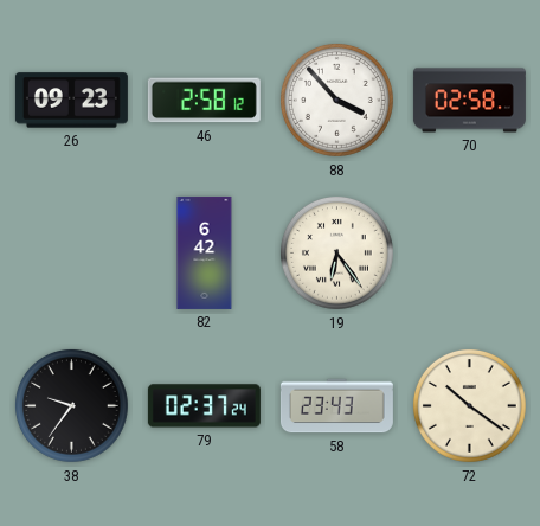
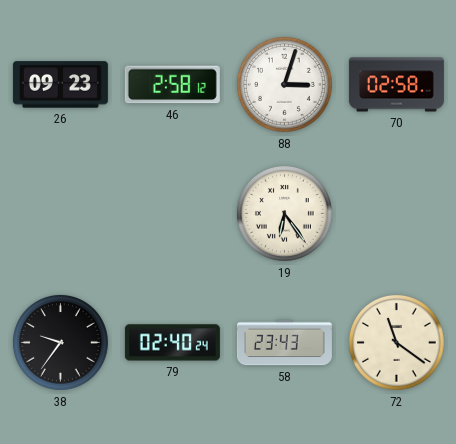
88: 3:53 -> 3:03 (284, 84)
82: 6:42 -> none (205, 252)
79: 02:37 -> 02:40 (172, 343)
72: 10:21 -> 11:21 (396, 342)
